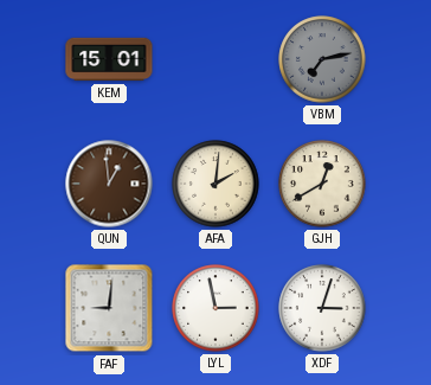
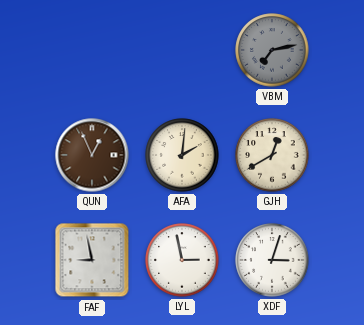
KEM: 15:01 -> none (109, 59)
QUN: 12:59 -> 12:56 (92, 155)
FAF: 9:01 -> 8:58 (92, 260)
